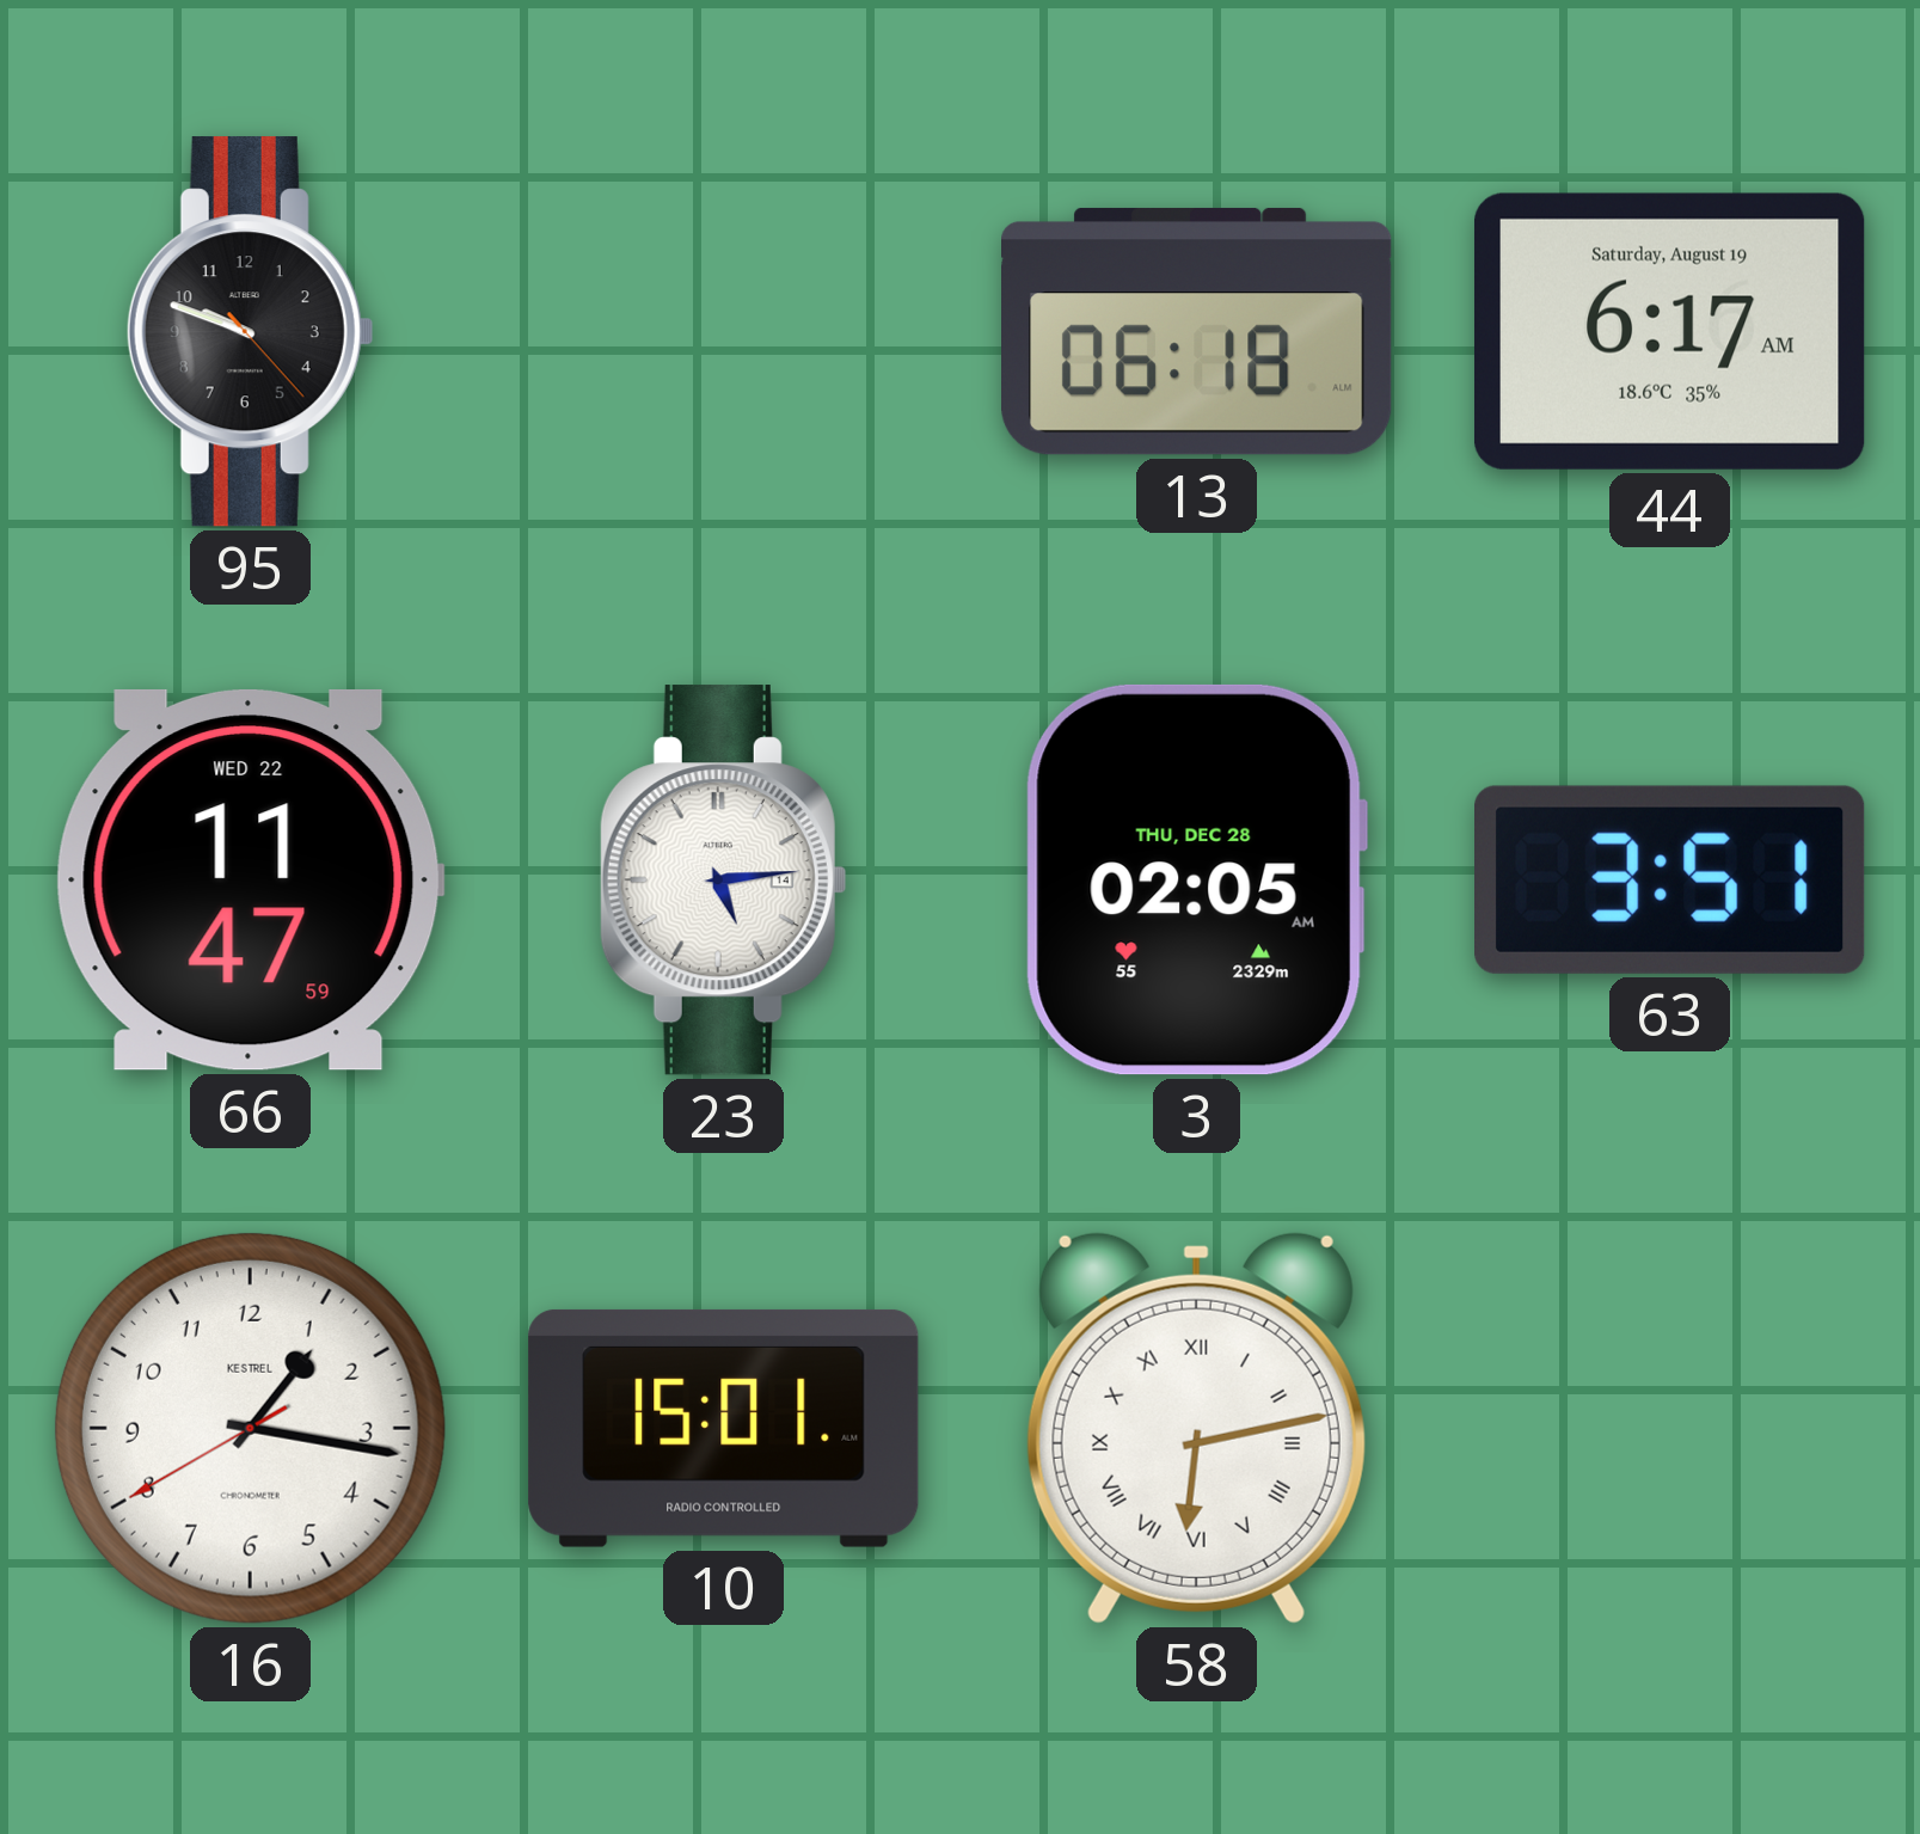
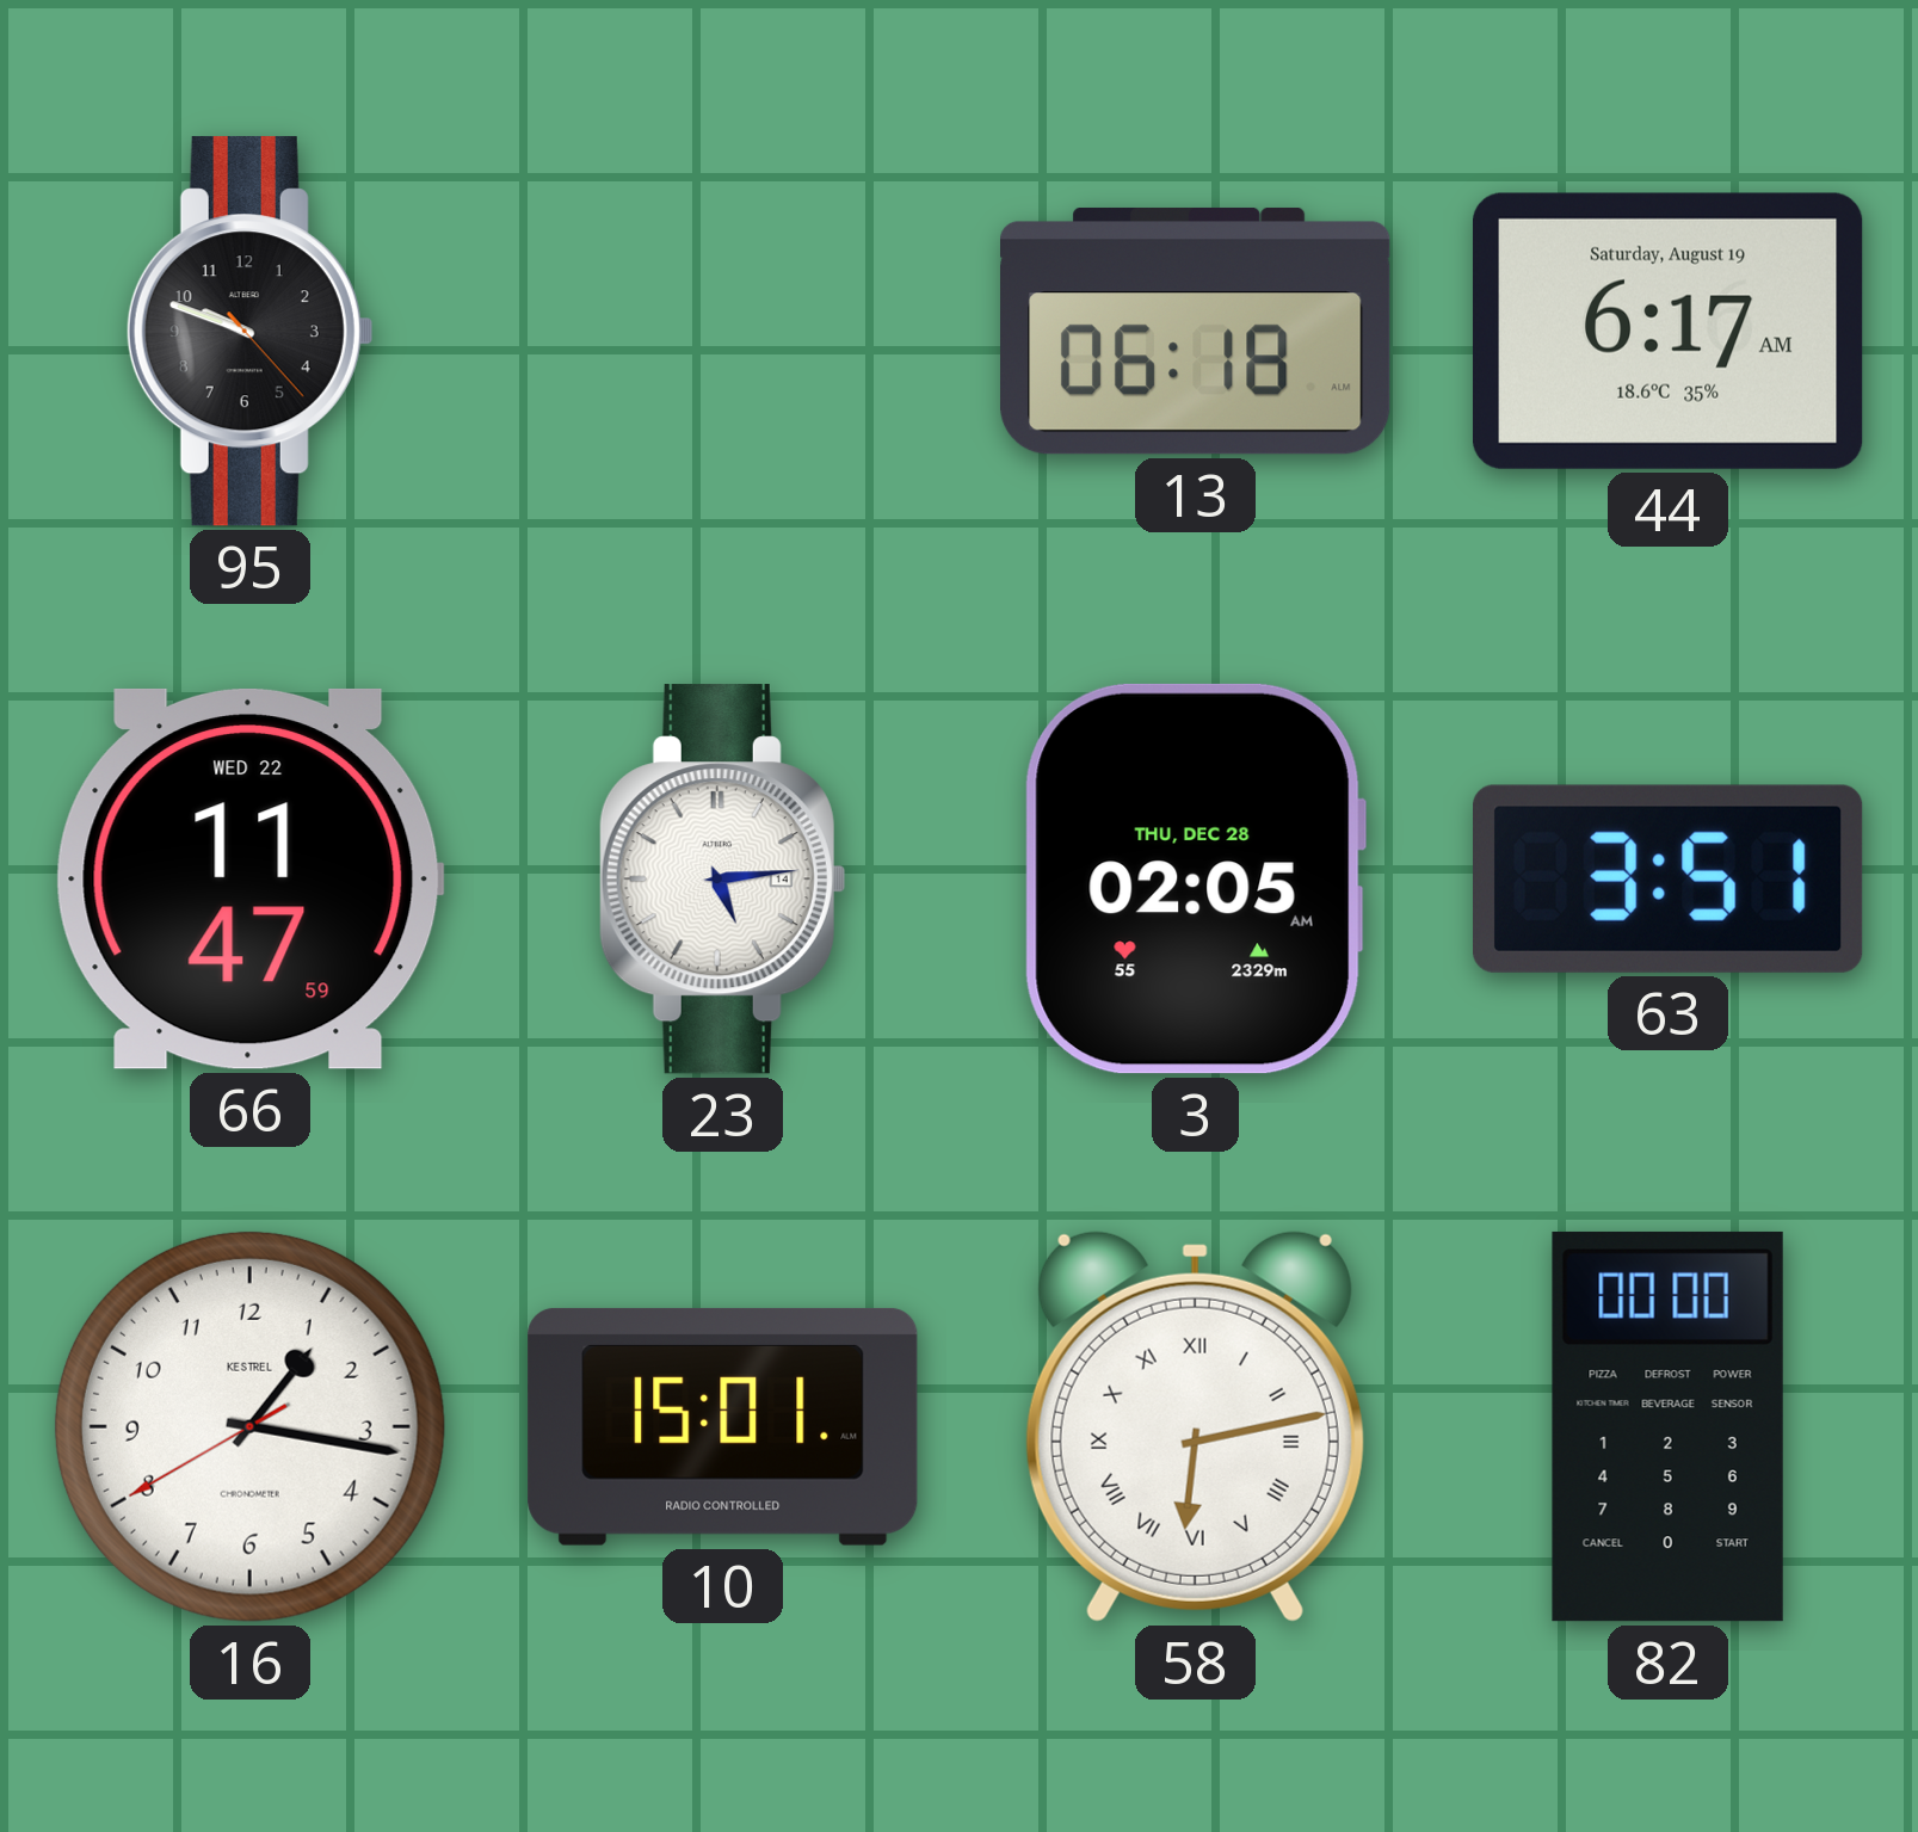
82: none -> 00:00 (1667, 1426)
